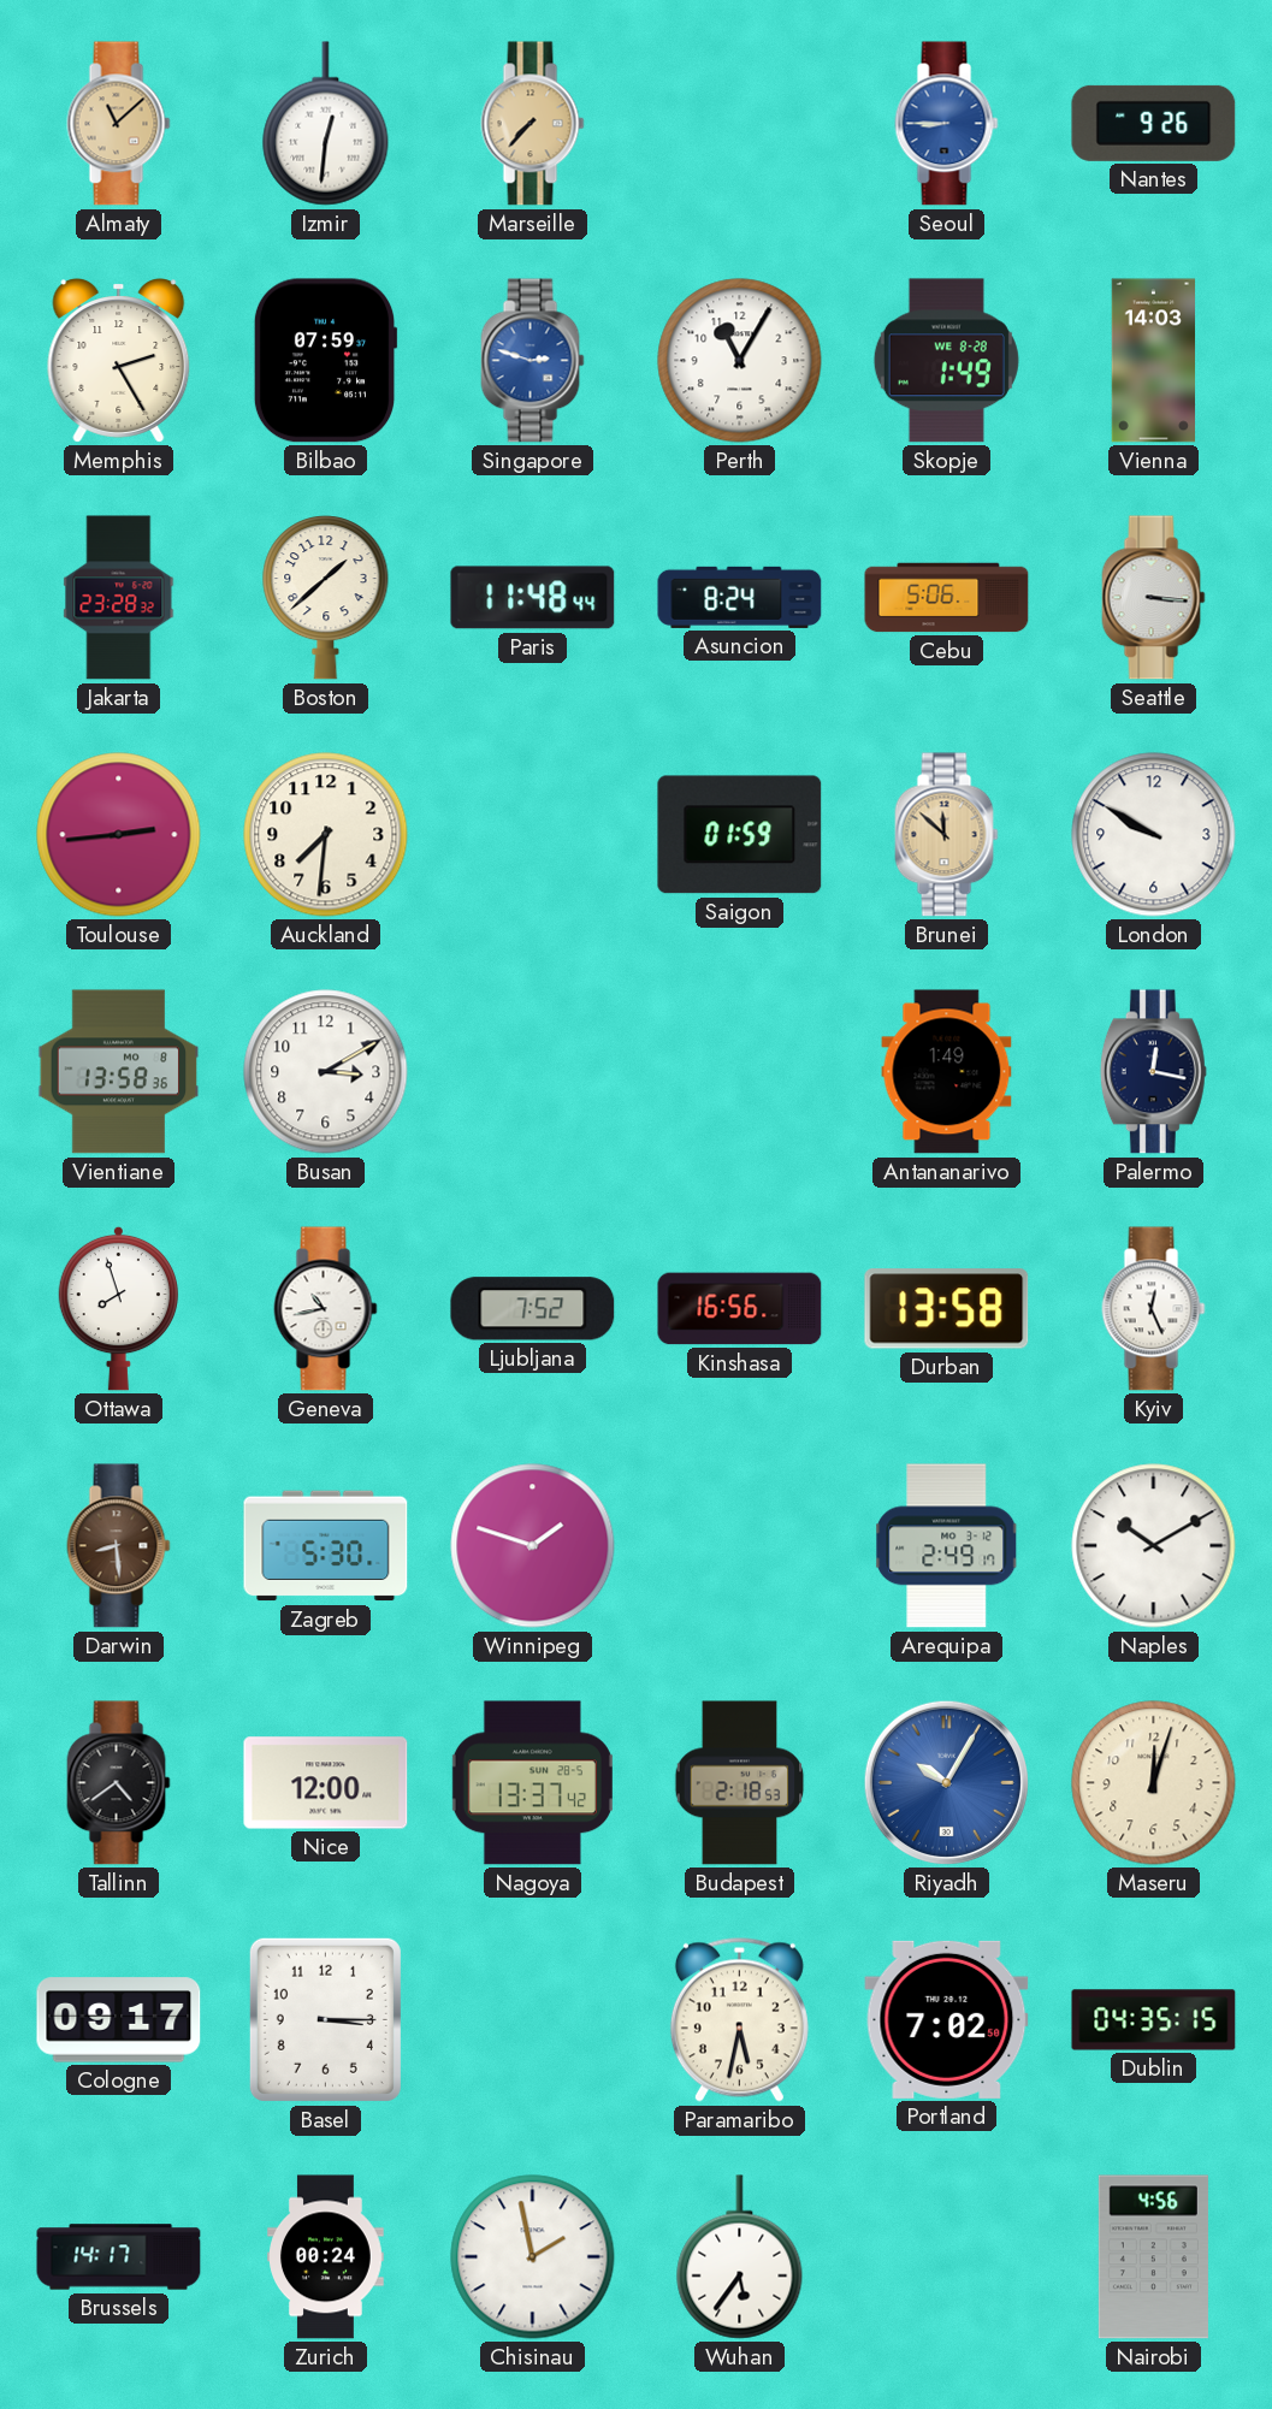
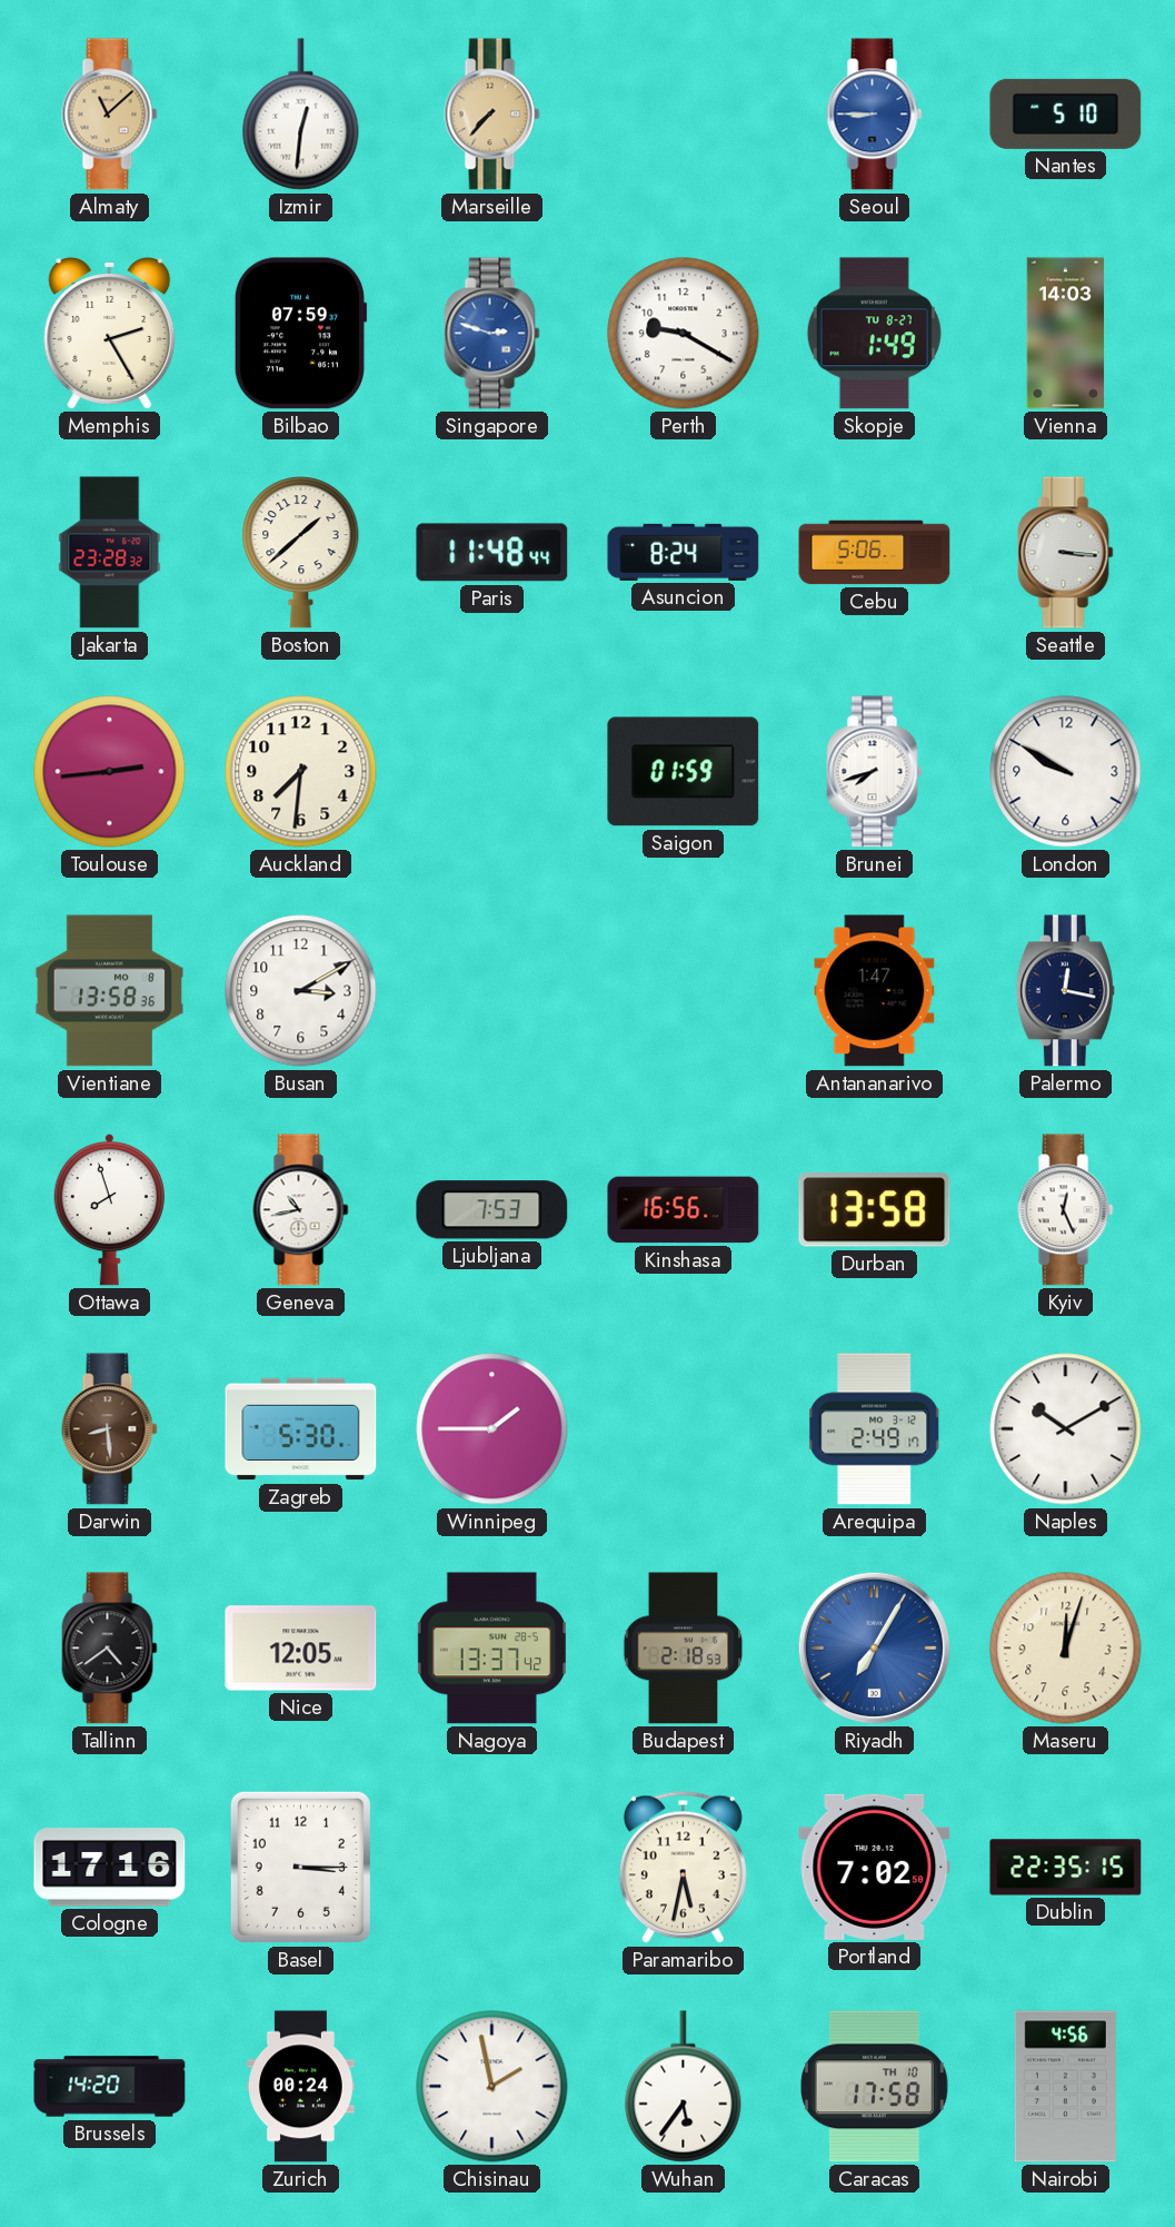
Nantes: 9:26 -> 5:10 (1066, 113)
Perth: 11:05 -> 9:20 (684, 334)
Skopje date: WE 8-28 -> TU 8-27 (874, 334)
Brunei: 11:52 -> 7:42 (875, 772)
Brunei dial: champagne -> white (875, 772)
Antananarivo: 1:49 -> 1:47 (875, 991)
Ljubljana: 7:52 -> 7:53 (492, 1210)
Winnipeg: 1:48 -> 1:45 (492, 1429)
Nice: 12:00 -> 12:05 (301, 1649)
Riyadh: 10:05 -> 7:05 (874, 1647)
Cologne: 09:17 -> 17:16 (110, 1868)
Dublin: 04:35 -> 22:35 (1066, 1868)
Brussels: 14:17 -> 14:20 (110, 2087)
Caracas: none -> 17:58 (874, 2087)
